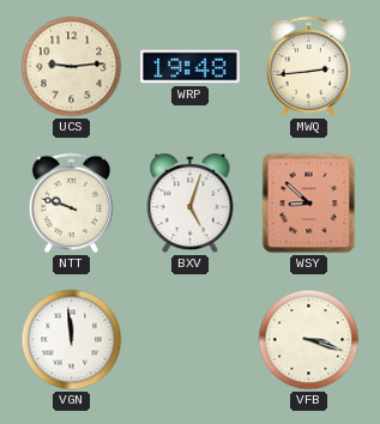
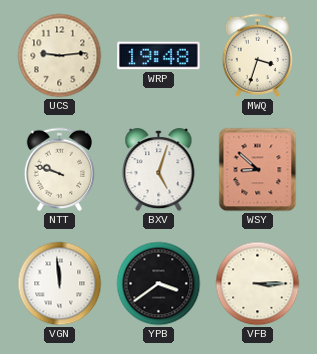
MWQ: 2:44 -> 3:33 (257, 55)
YPB: none -> 3:39 (159, 284)
VFB: 3:18 -> 3:15 (258, 284)
